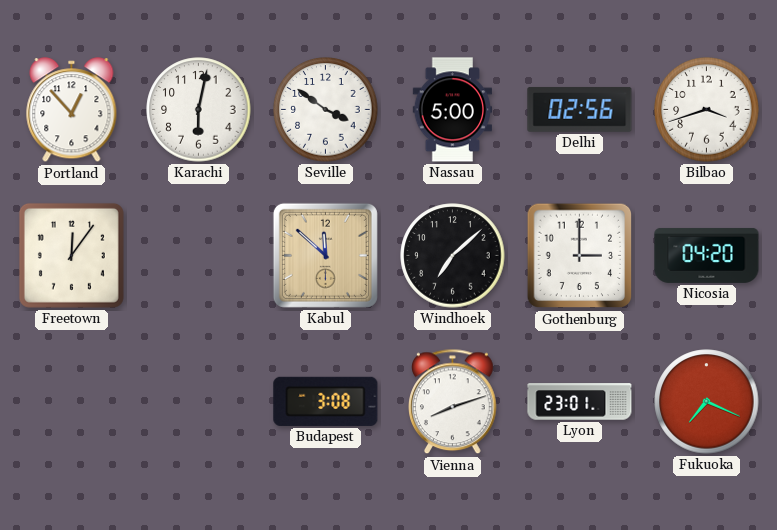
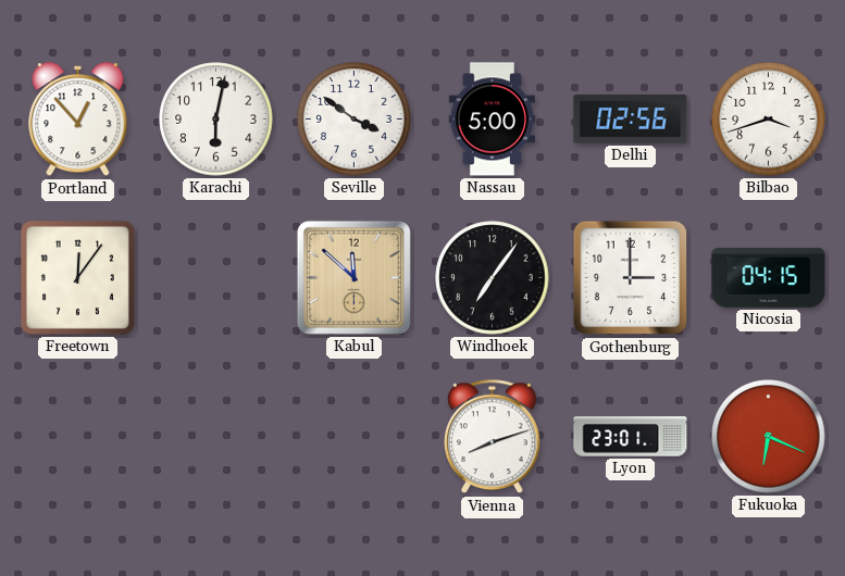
Windhoek: 7:08 -> 7:06 (493, 278)
Nicosia: 04:20 -> 04:15 (769, 277)
Budapest: 3:08 -> none (326, 401)
Fukuoka: 7:19 -> 6:19 (769, 437)
